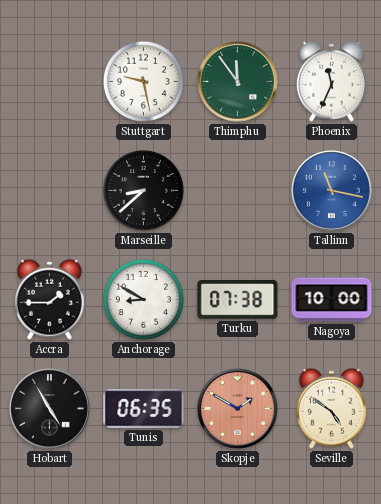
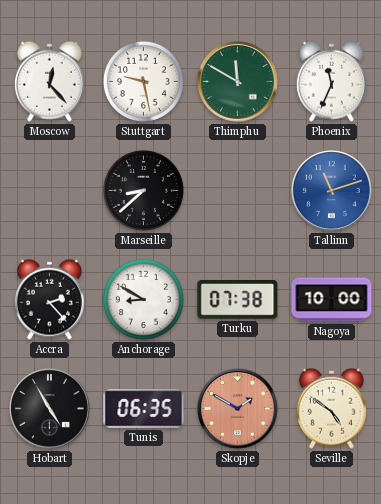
Moscow: none -> 12:23 (49, 81)
Thimphu: 11:54 -> 11:50 (238, 82)
Tallinn: 11:17 -> 11:12 (332, 191)
Accra: 1:45 -> 2:23 (49, 299)
